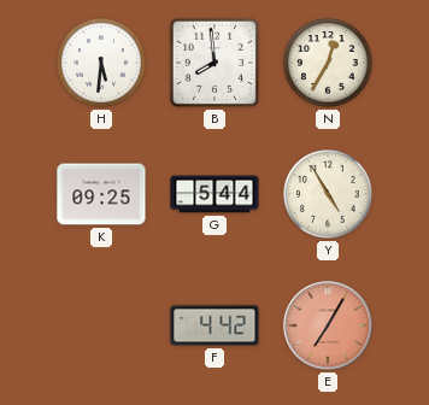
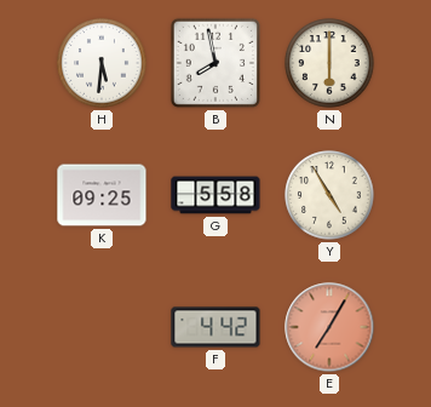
B: 7:59 -> 7:58 (215, 63)
N: 12:35 -> 6:00 (329, 63)
G: 5:44 -> 5:58 (215, 195)
